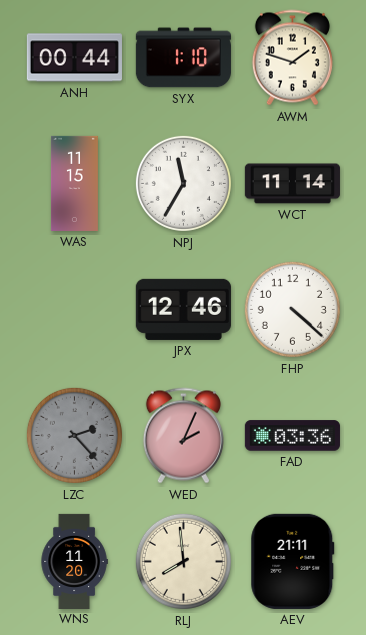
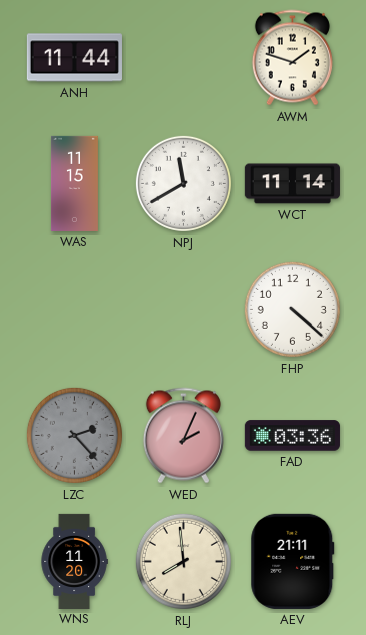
ANH: 00:44 -> 11:44 (74, 58)
SYX: 1:10 -> none (183, 58)
NPJ: 11:35 -> 11:40 (183, 183)
JPX: 12:46 -> none (183, 309)
